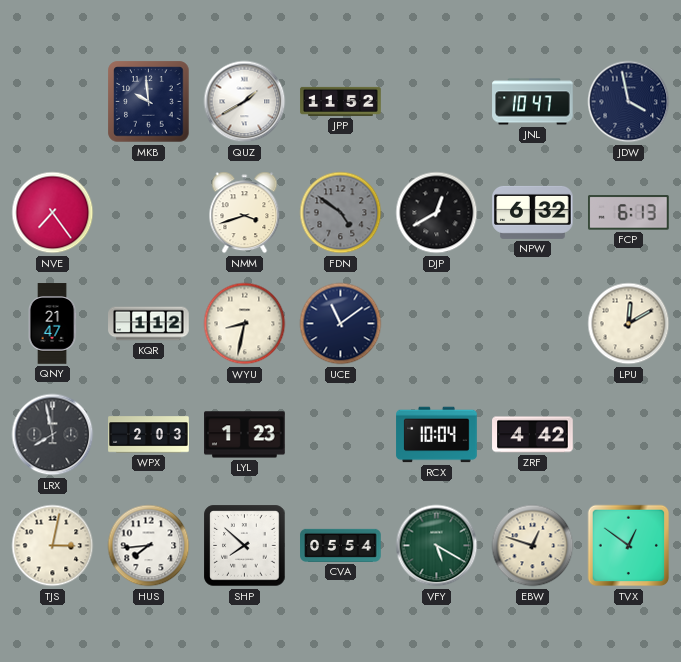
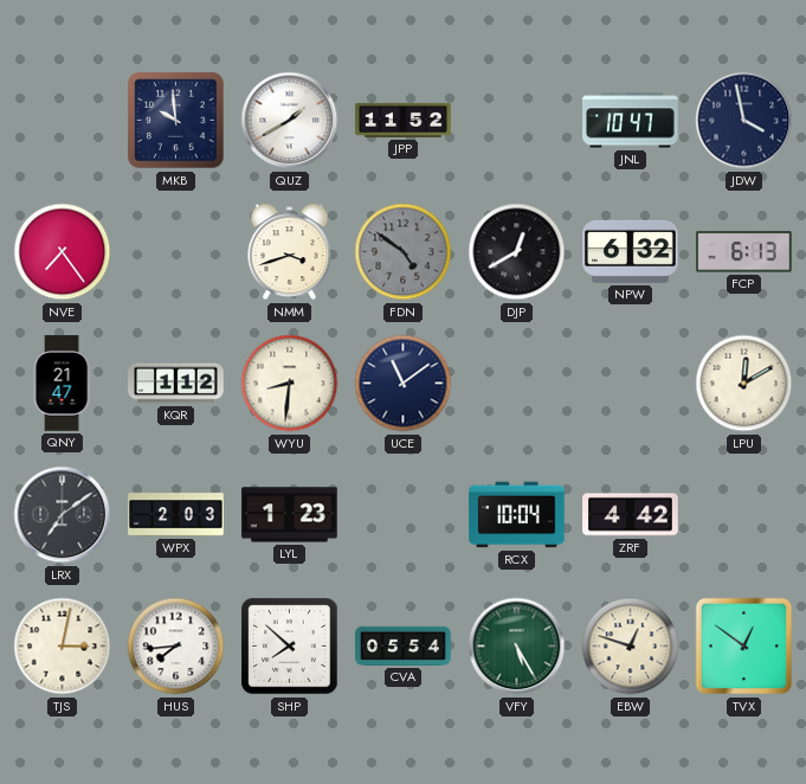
WYU: 8:32 -> 8:31 (290, 384)
LRX: 7:58 -> 7:09 (63, 515)
VFY: 5:20 -> 5:25 (517, 647)
